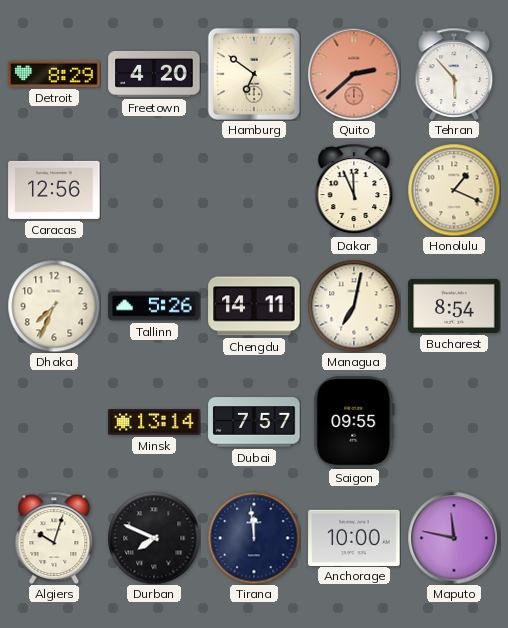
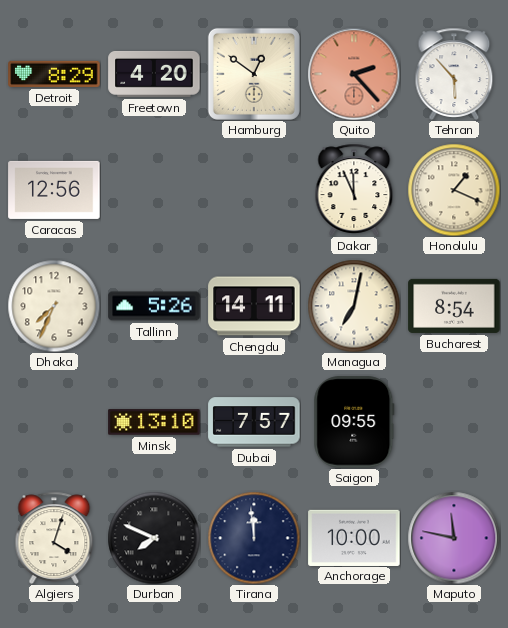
Hamburg: 6:51 -> 12:51 (254, 74)
Quito: 2:38 -> 2:23 (354, 74)
Minsk: 13:14 -> 13:10 (154, 422)
Algiers: 10:03 -> 4:03 (54, 538)
